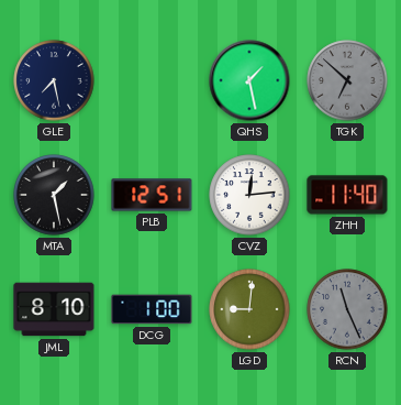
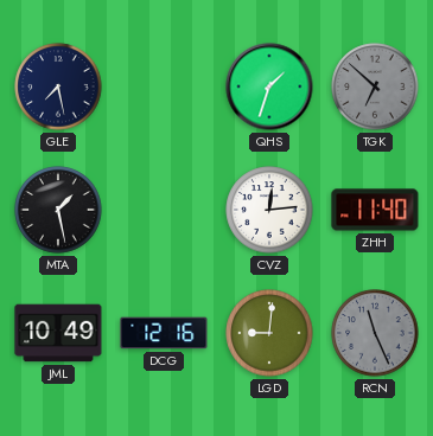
QHS: 1:28 -> 1:33 (269, 86)
PLB: 12:51 -> none (152, 195)
JML: 8:10 -> 10:49 (58, 333)
DCG: 1:00 -> 12:16 (164, 333)
